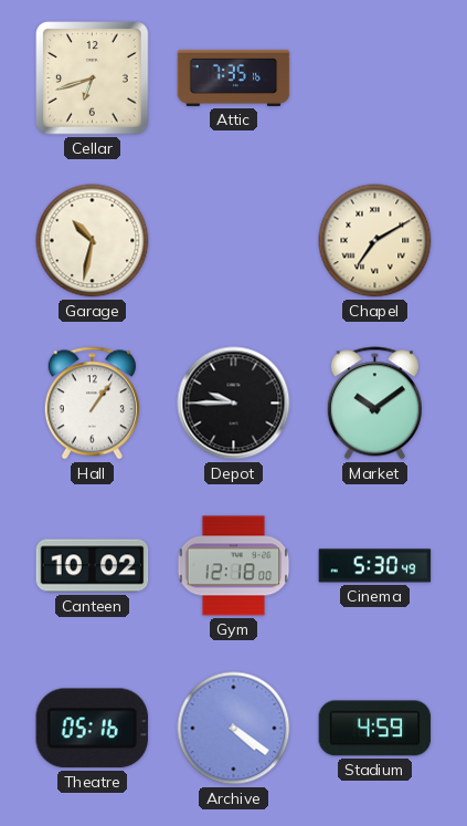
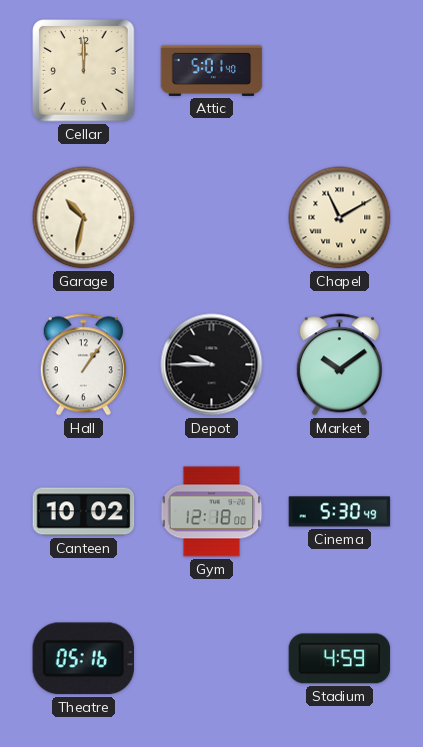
Cellar: 6:42 -> 12:00 (84, 71)
Attic: 7:35 -> 5:01 (212, 70)
Chapel: 7:10 -> 11:10 (340, 218)
Archive: 4:21 -> none (234, 729)
